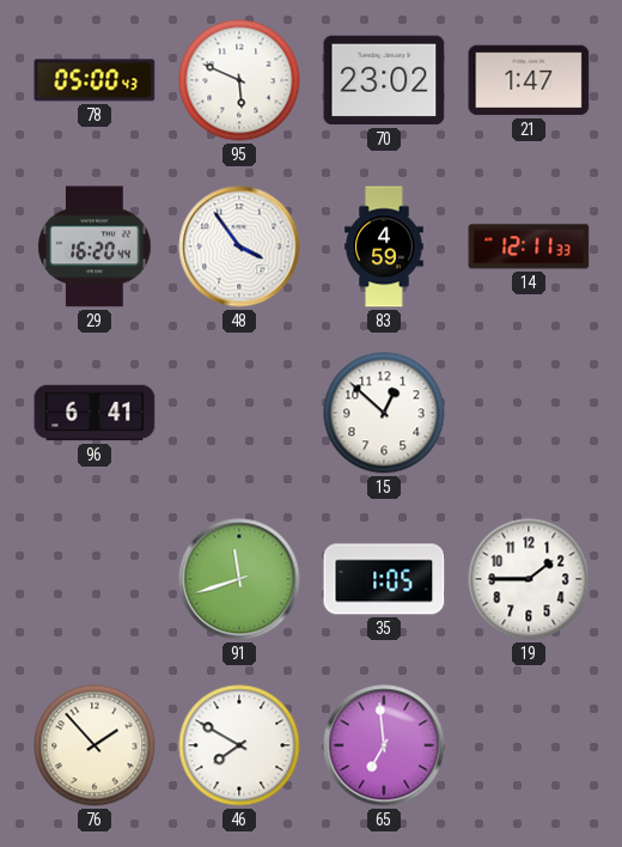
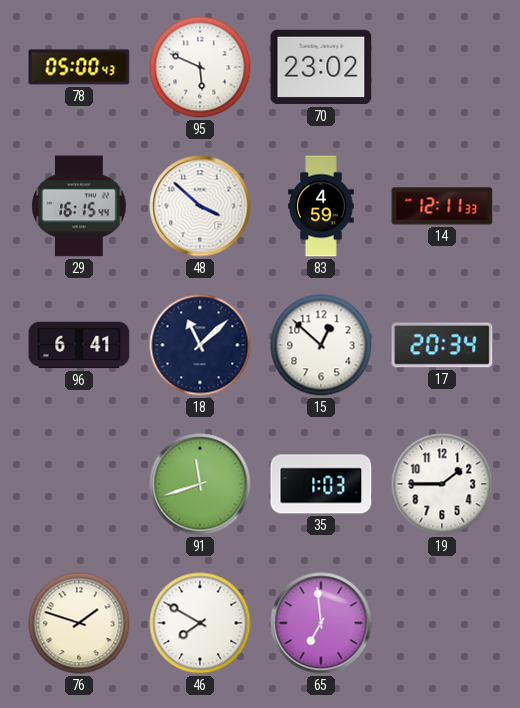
21: 1:47 -> none (529, 80)
29: 16:20 -> 16:15 (79, 206)
48: 3:54 -> 3:52 (200, 206)
18: none -> 11:08 (200, 345)
17: none -> 20:34 (442, 345)
35: 1:05 -> 1:03 (321, 484)
76: 1:53 -> 1:48 (79, 623)
